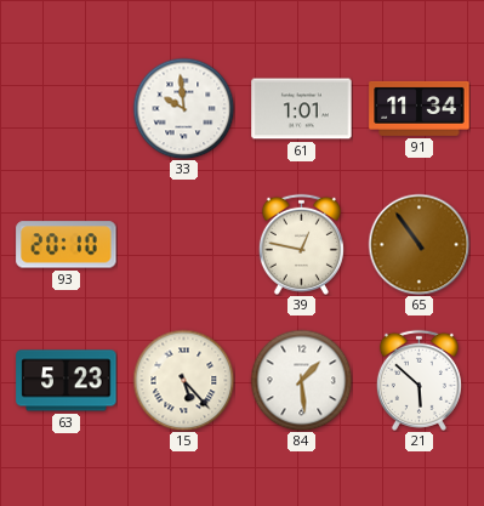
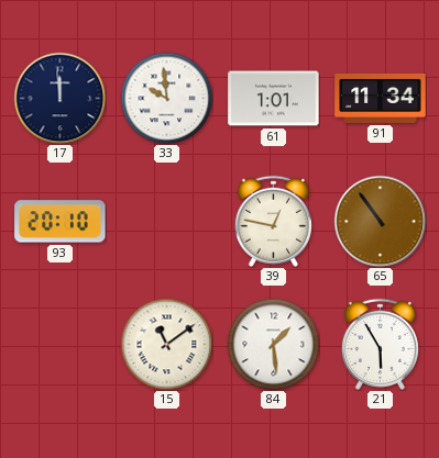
17: none -> 11:59 (59, 98)
63: 5:23 -> none (67, 381)
15: 5:23 -> 11:09 (166, 344)
21: 5:52 -> 5:55 (380, 344)
